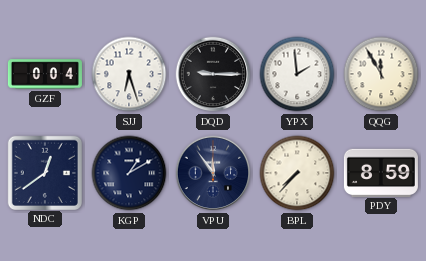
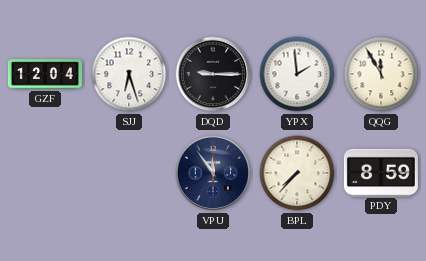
GZF: 0:04 -> 12:04 (45, 74)
NDC: 12:39 -> none (44, 172)
KGP: 1:10 -> none (129, 173)
